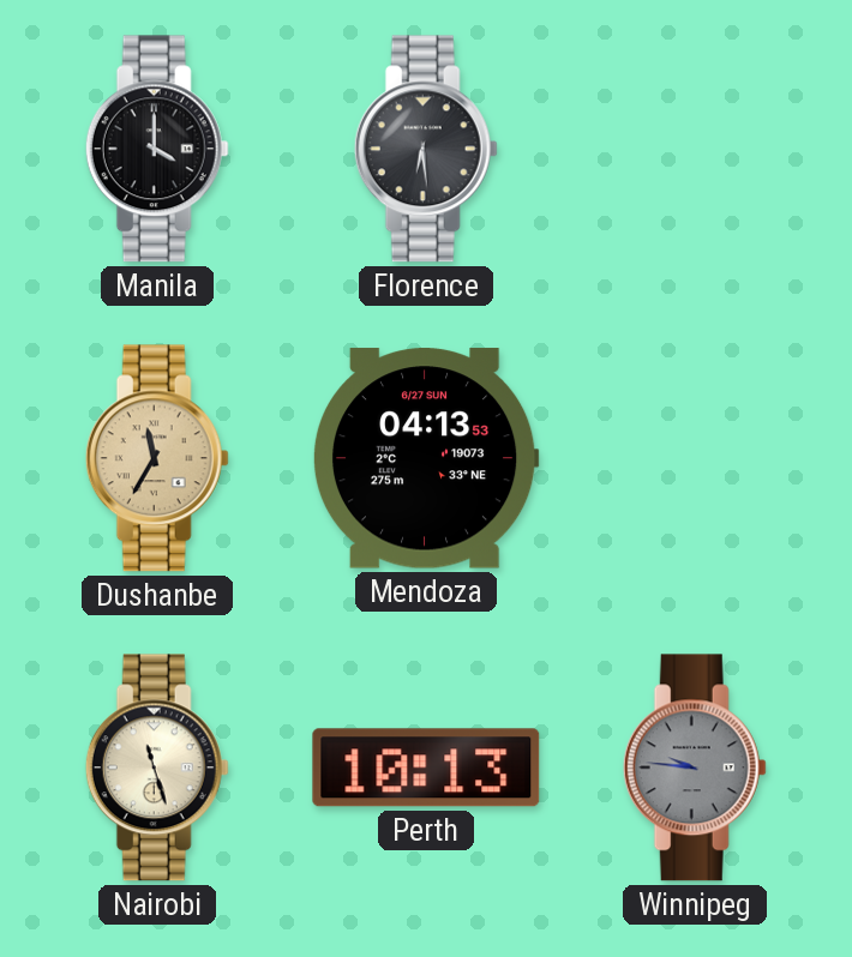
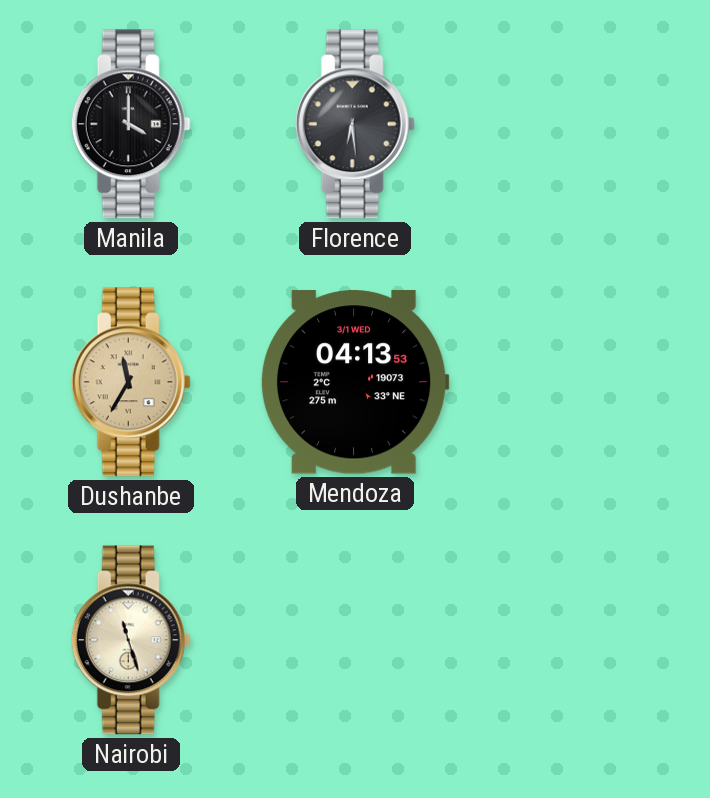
Mendoza date: 6/27 SUN -> 3/1 WED (355, 382)
Perth: 10:13 -> none (426, 768)
Winnipeg: 9:46 -> none (695, 768)
